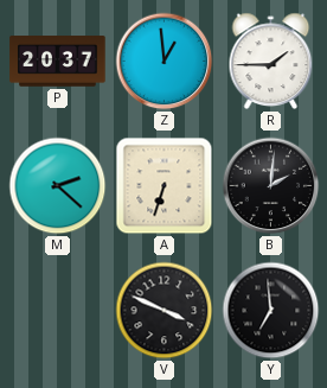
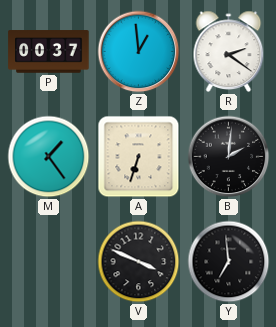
P: 20:37 -> 00:37 (49, 52)
R: 1:45 -> 2:21 (229, 51)
M: 2:22 -> 1:24 (49, 157)
